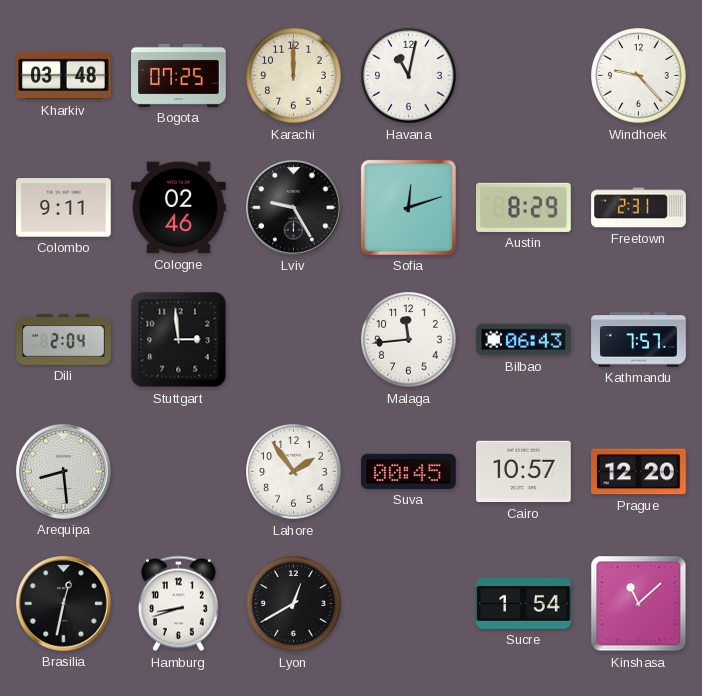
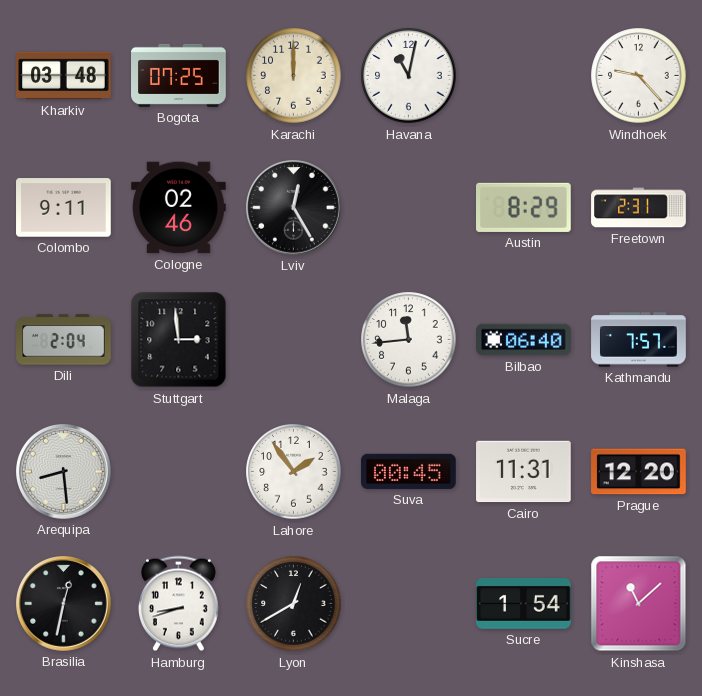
Lviv: 9:25 -> 12:25 (294, 208)
Sofia: 12:12 -> none (408, 207)
Bilbao: 06:43 -> 06:40 (524, 340)
Cairo: 10:57 -> 11:31 (524, 472)
